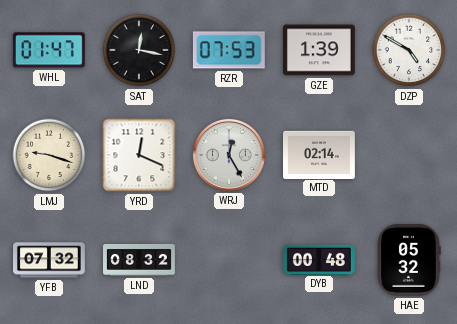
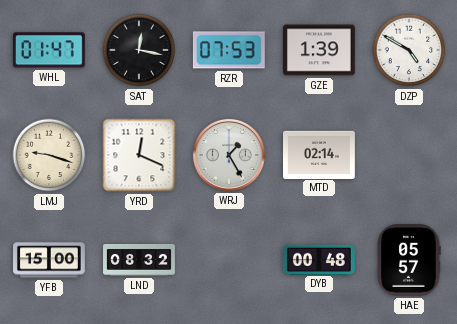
WRJ: 12:25 -> 1:25 (229, 155)
YFB: 07:32 -> 15:00 (50, 260)
HAE: 05:32 -> 05:57 (409, 260)
